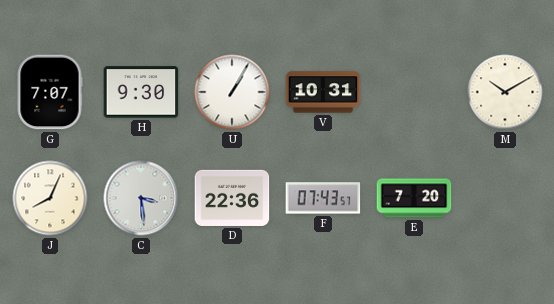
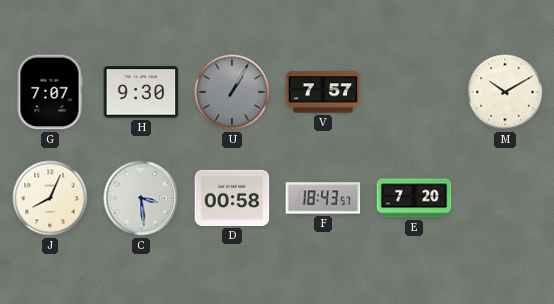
U dial: white -> grey (232, 92)
V: 10:31 -> 7:57 (323, 92)
D: 22:36 -> 00:58 (232, 198)
F: 07:43 -> 18:43 (323, 198)
